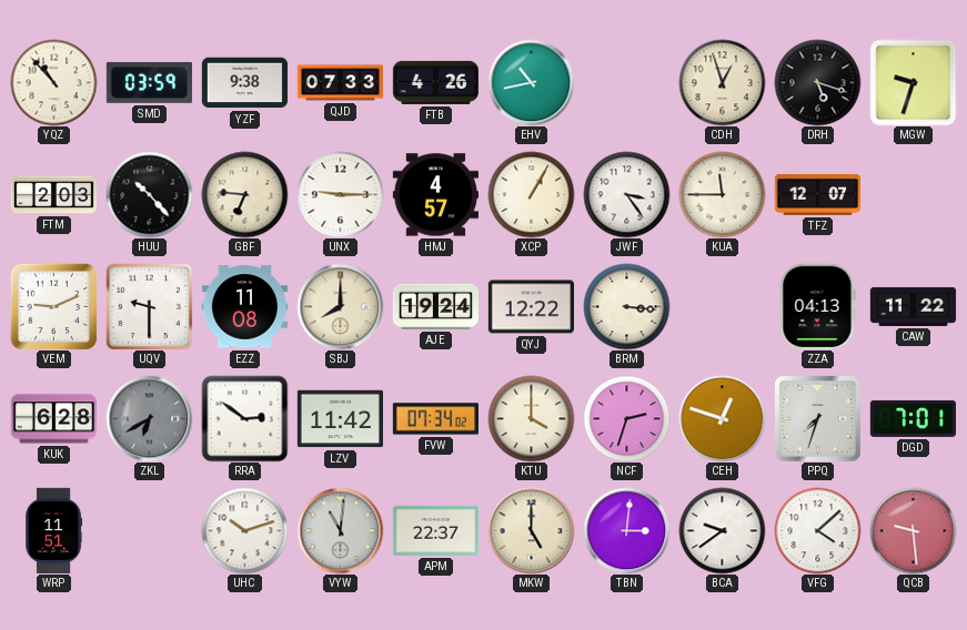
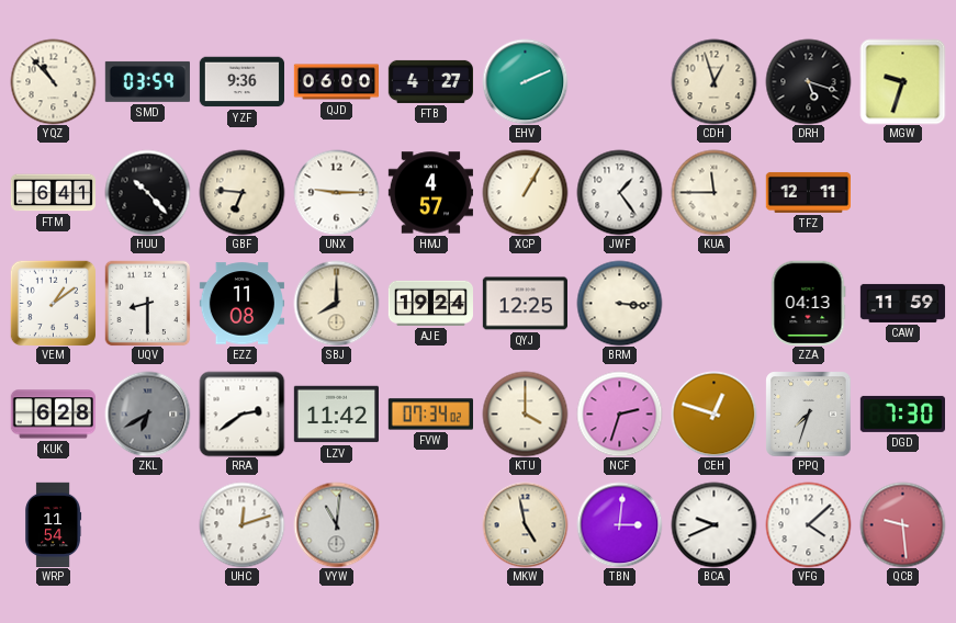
YZF: 9:38 -> 9:36 (241, 82)
QJD: 07:33 -> 06:00 (336, 82)
FTB: 4:26 -> 4:27 (430, 81)
EHV: 10:43 -> 2:11 (525, 81)
FTM: 2:03 -> 6:41 (53, 193)
JWF: 3:24 -> 1:24 (619, 192)
TFZ: 12:07 -> 12:11 (808, 192)
VEM: 9:11 -> 1:09 (53, 303)
UQV: 9:30 -> 8:30 (147, 303)
QYJ: 12:22 -> 12:25 (525, 304)
CAW: 11:22 -> 11:59 (902, 303)
RRA: 2:51 -> 2:39 (241, 414)
DGD: 7:01 -> 7:30 (902, 414)
WRP: 11:51 -> 11:54 (54, 524)
UHC: 10:12 -> 12:12 (241, 524)
APM: 22:37 -> none (435, 530)
MKW: 5:00 -> 4:58 (525, 524)
BCA: 9:39 -> 9:41 (713, 524)
